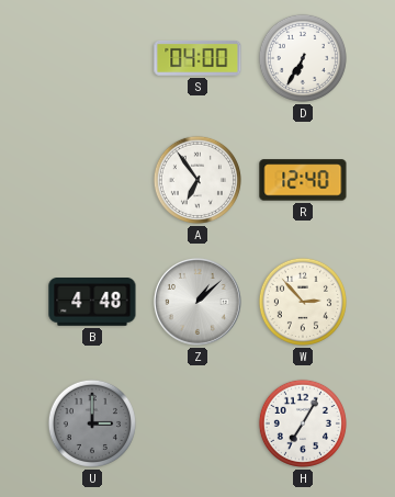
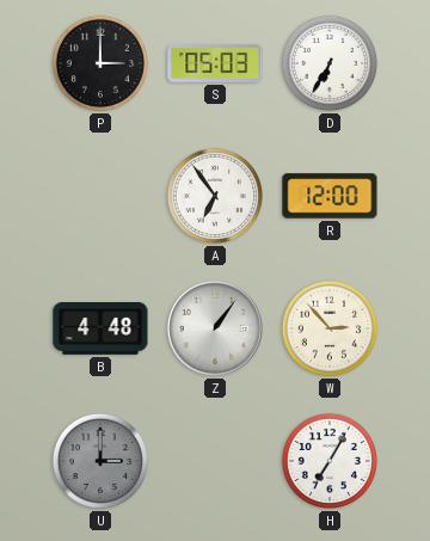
P: none -> 3:00 (100, 63)
S: 04:00 -> 05:03 (215, 64)
R: 12:40 -> 12:00 (330, 196)
Z: 1:08 -> 1:06 (215, 328)
